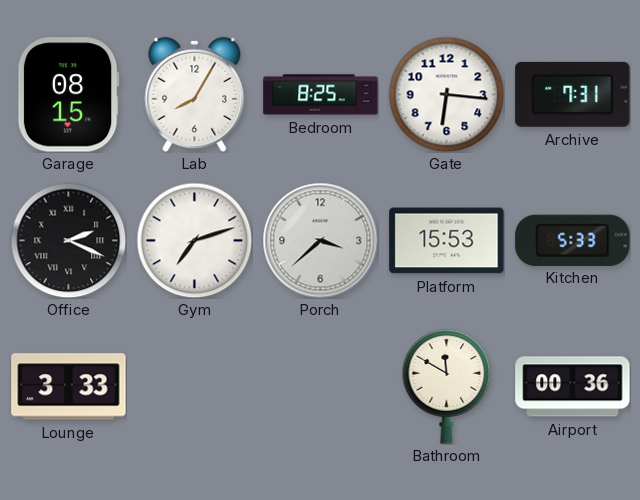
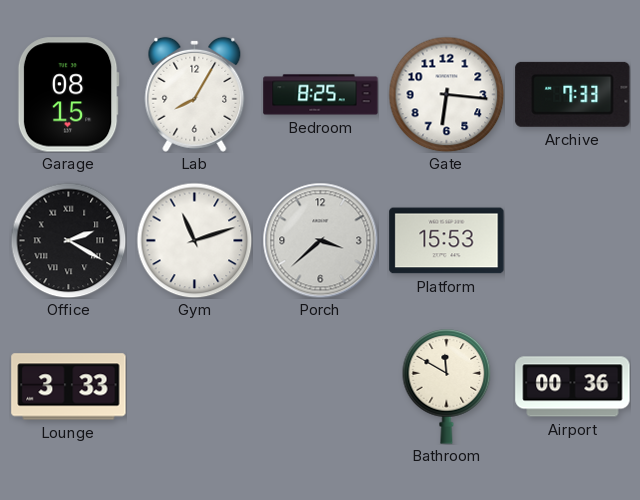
Archive: 7:31 -> 7:33 (573, 94)
Office: 2:19 -> 2:20 (68, 240)
Gym: 7:12 -> 11:12 (194, 240)
Kitchen: 5:33 -> none (573, 240)
